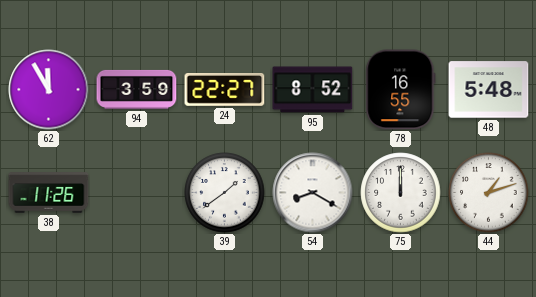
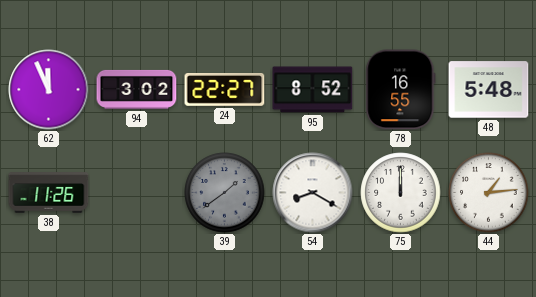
62: 11:55 -> 11:56 (49, 90)
94: 3:59 -> 3:02 (137, 89)
39 dial: white -> grey (225, 193)
44: 1:12 -> 1:14 (489, 193)
